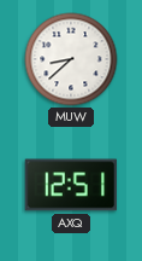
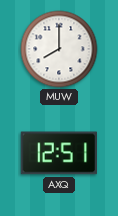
MUW: 8:38 -> 8:00 (59, 49)
